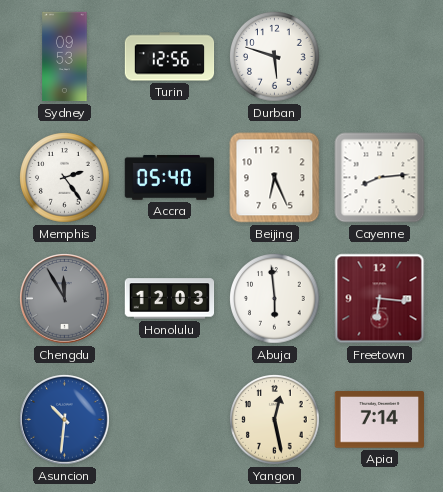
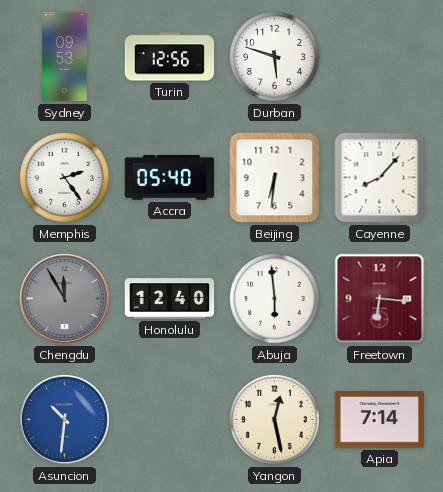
Beijing: 6:26 -> 6:31 (275, 178)
Cayenne: 8:14 -> 8:07 (380, 178)
Honolulu: 12:03 -> 12:40 (170, 299)
